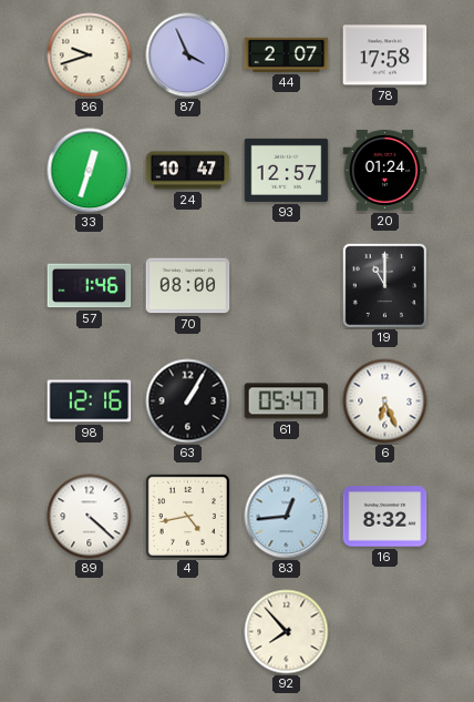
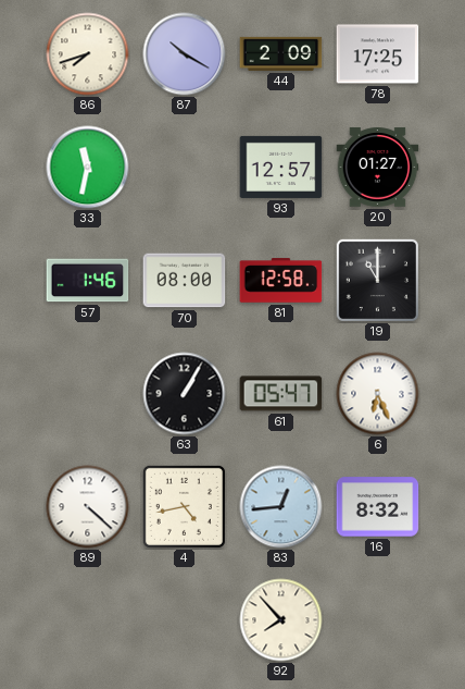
86: 9:42 -> 7:42 (88, 54)
87: 3:56 -> 10:20 (185, 54)
44: 2:07 -> 2:09 (281, 53)
78: 17:58 -> 17:25 (378, 54)
33: 12:33 -> 11:32 (88, 168)
24: 10:47 -> none (188, 171)
20: 01:24 -> 01:27 (378, 168)
81: none -> 12:58 (281, 281)
98: 12:16 -> none (90, 401)
